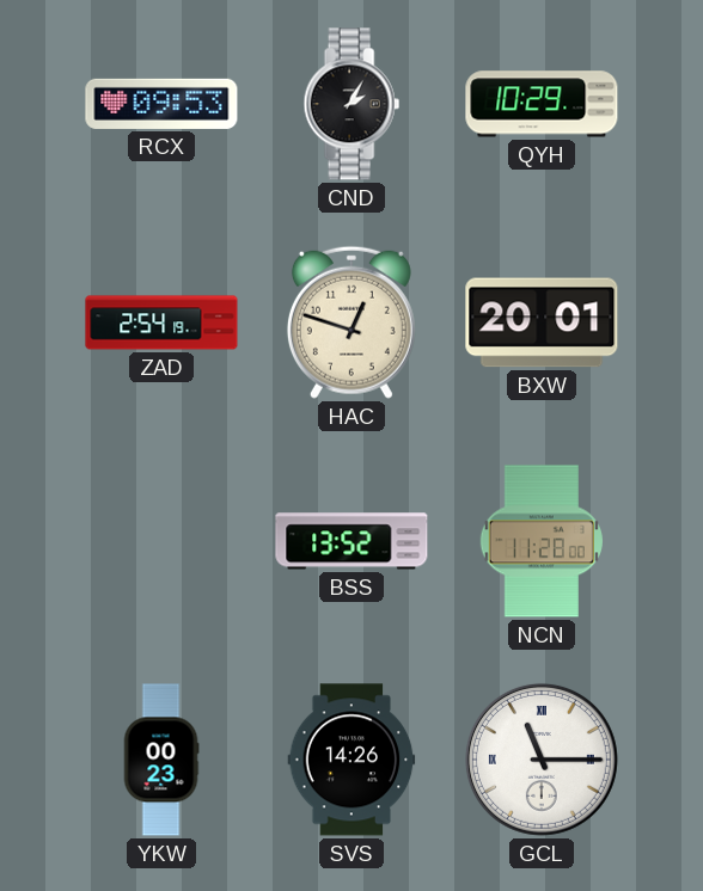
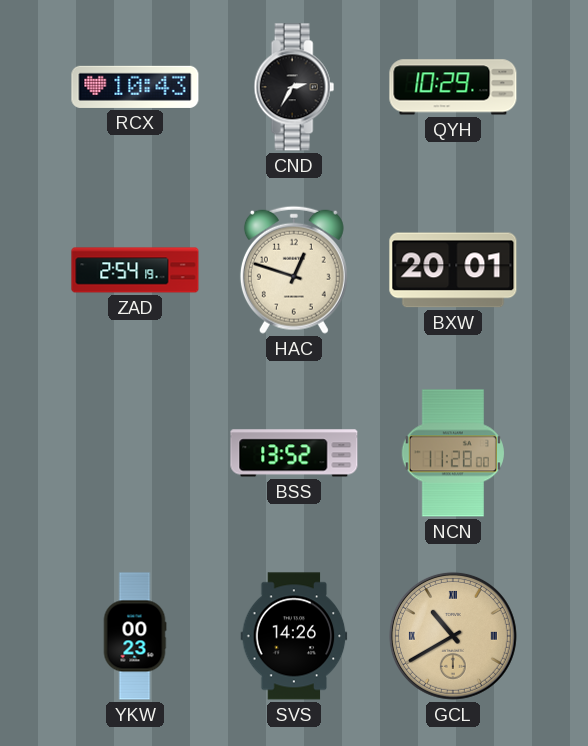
RCX: 09:53 -> 10:43 (135, 87)
CND: 2:05 -> 2:35 (294, 87)
GCL: 11:15 -> 10:40 (453, 636)
GCL dial: white -> champagne (453, 636)
